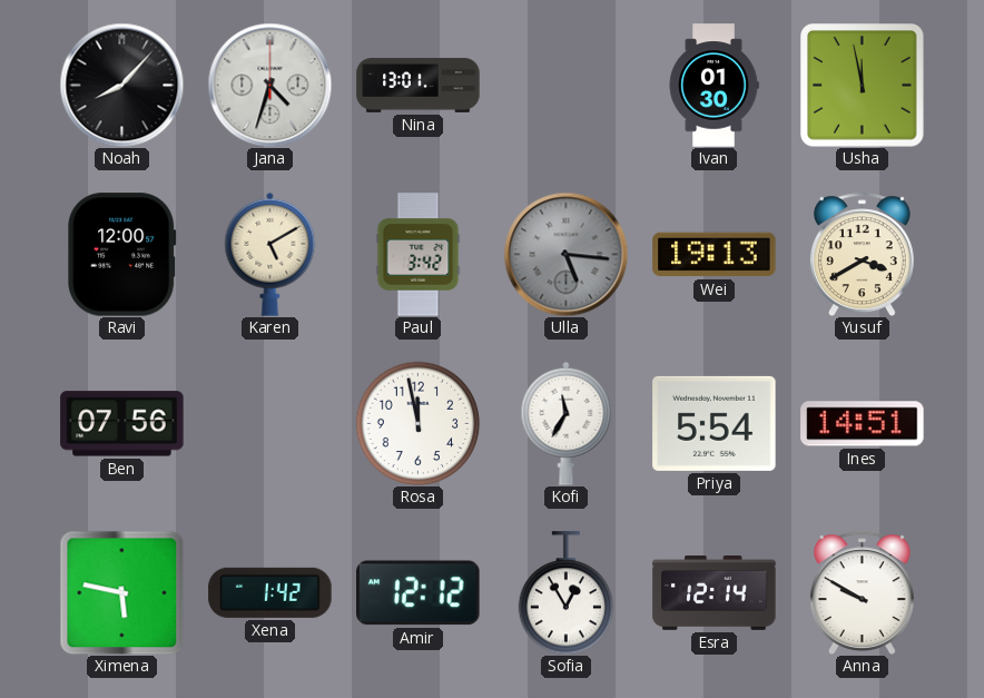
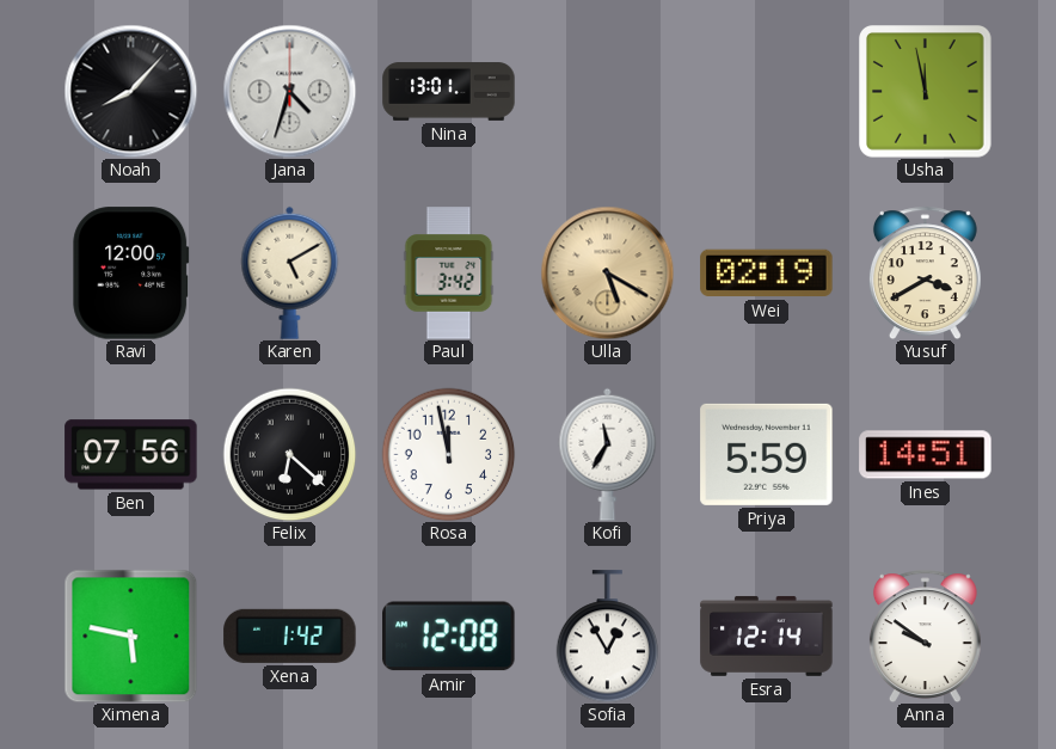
Ivan: 01:30 -> none (714, 86)
Ulla: 5:16 -> 5:20 (607, 272)
Ulla dial: grey -> champagne (607, 272)
Wei: 19:13 -> 02:19 (767, 274)
Felix: none -> 6:22 (289, 454)
Priya: 5:54 -> 5:59 (767, 454)
Amir: 12:12 -> 12:08 (449, 637)
Anna: 9:50 -> 9:51 (925, 636)
